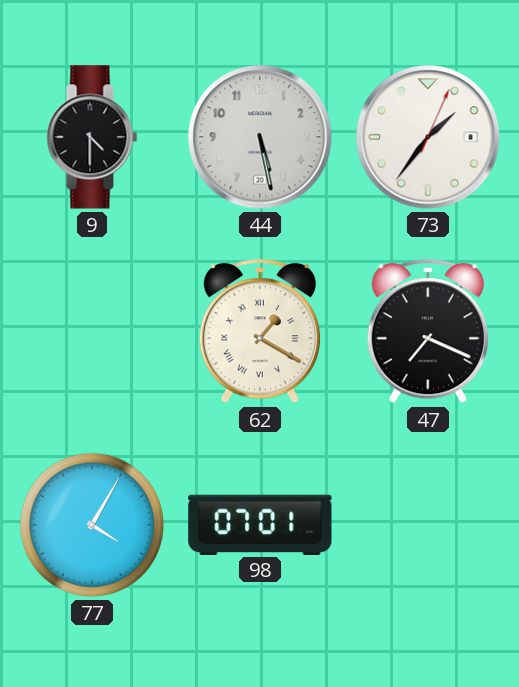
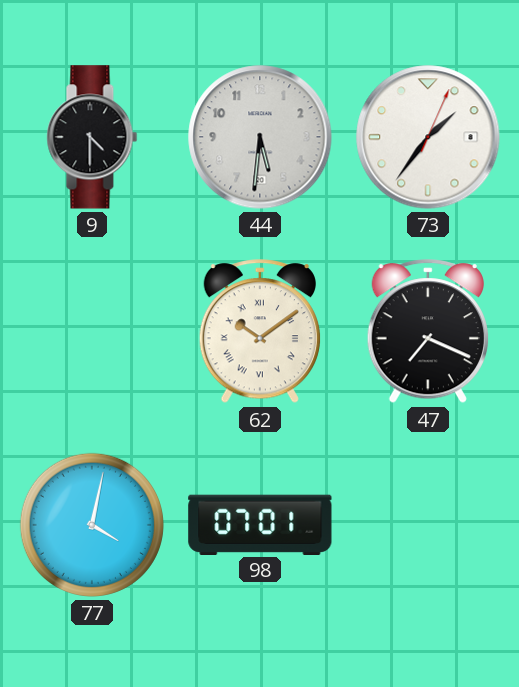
44: 5:28 -> 5:31 (260, 137)
62: 1:20 -> 10:09 (260, 332)
77: 4:05 -> 4:02 (92, 525)
